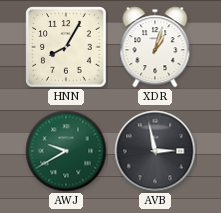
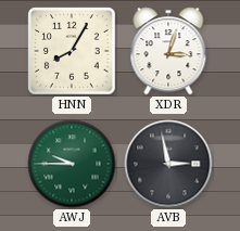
XDR: 1:03 -> 3:03 (168, 51)
AWJ: 9:40 -> 9:45 (72, 164)
